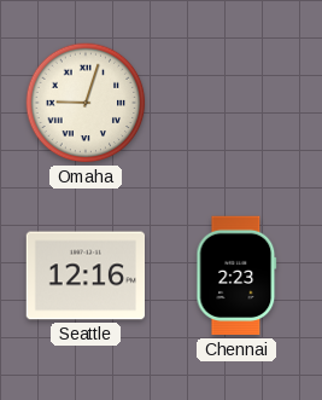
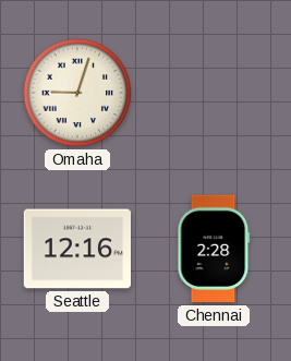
Chennai: 2:23 -> 2:28 (214, 249)
